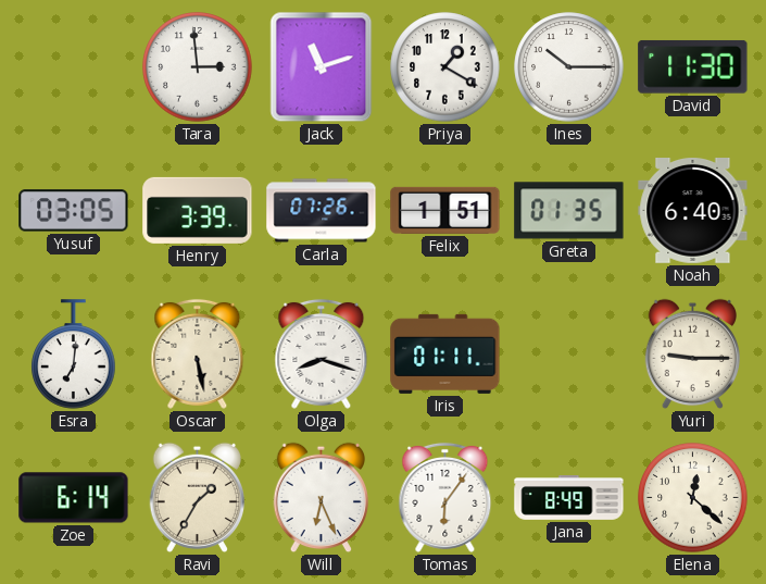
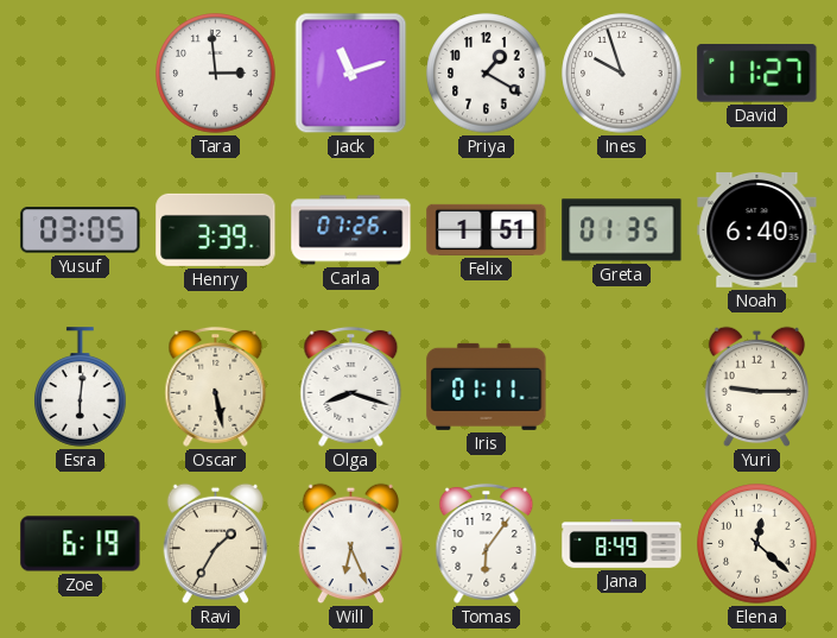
Ines: 10:15 -> 9:57 (622, 74)
David: 11:30 -> 11:27 (757, 72)
Esra: 7:01 -> 6:01 (81, 387)
Zoe: 6:14 -> 6:19 (81, 544)
